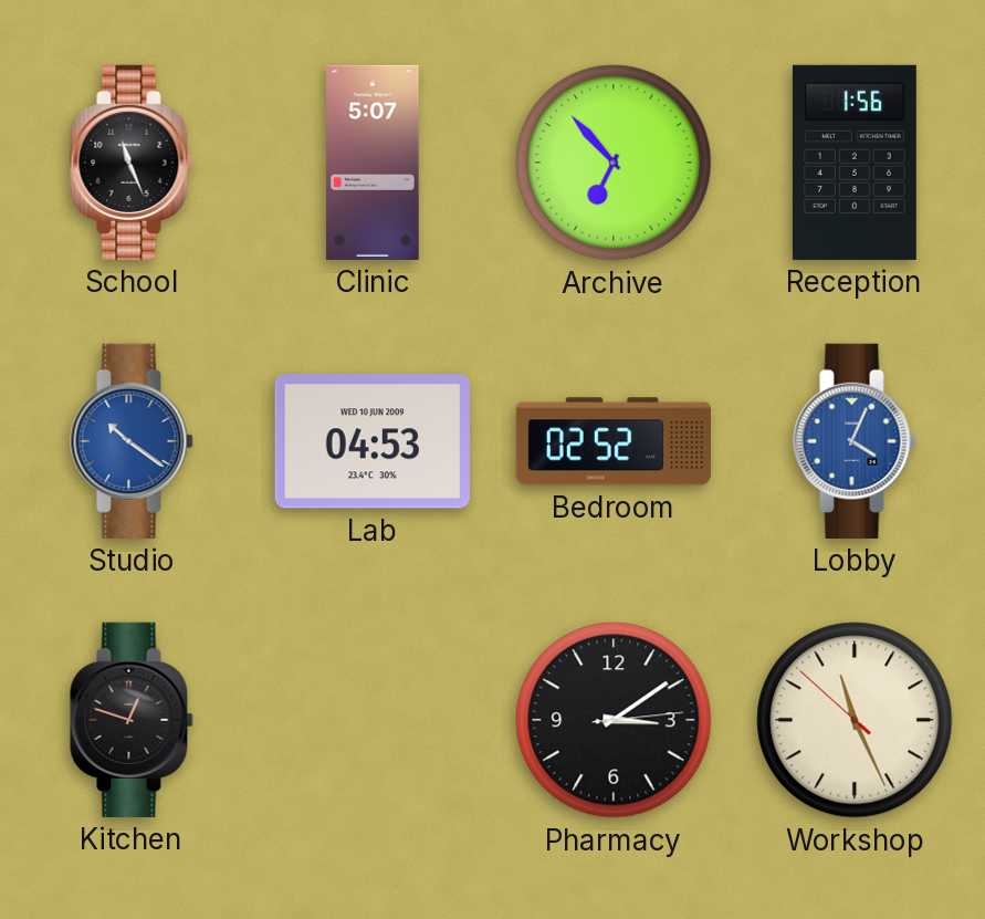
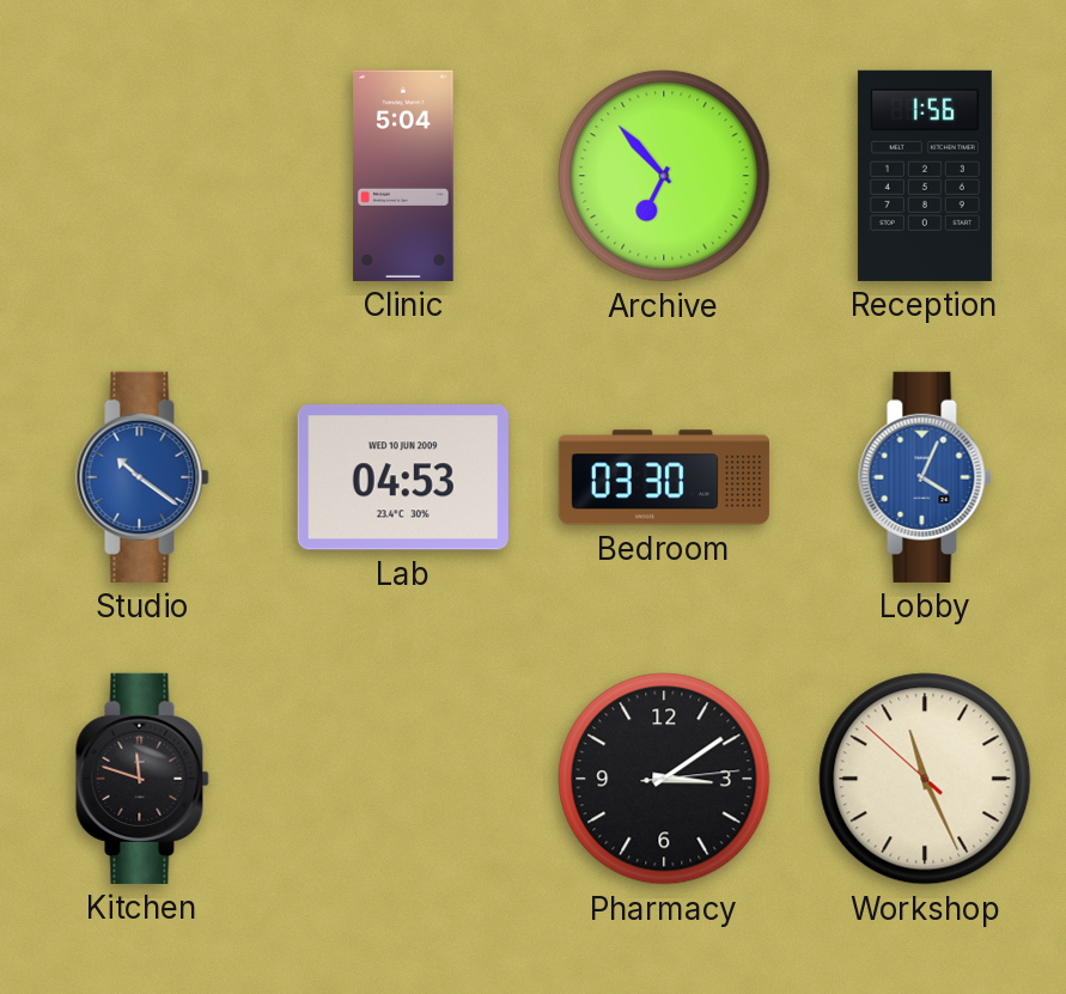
School: 11:26 -> none (132, 163)
Clinic: 5:07 -> 5:04 (403, 176)
Bedroom: 02:52 -> 03:30 (664, 477)
Kitchen: 12:48 -> 11:48 (142, 779)
